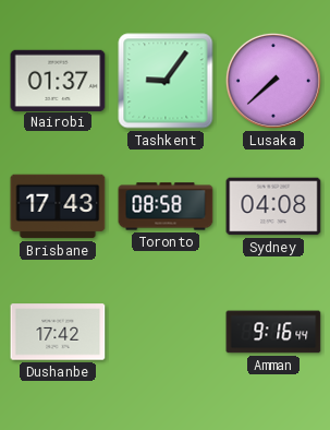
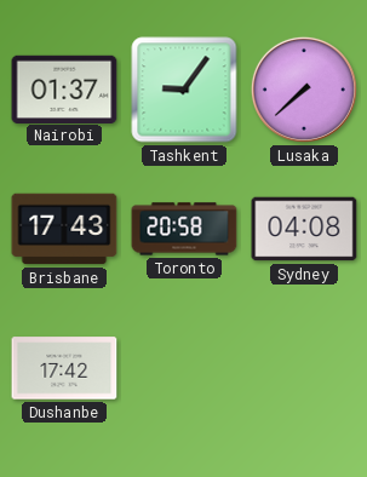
Toronto: 08:58 -> 20:58 (184, 229)
Amman: 9:16 -> none (273, 332)
